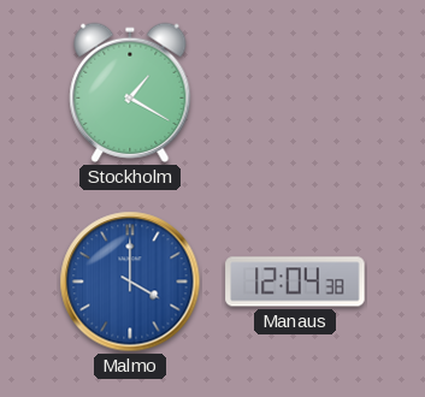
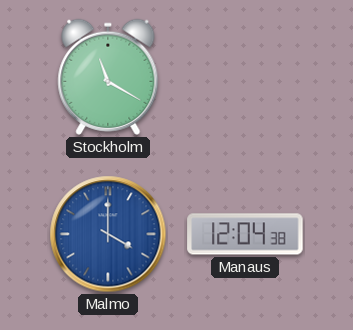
Stockholm: 1:20 -> 11:20 (108, 77)
